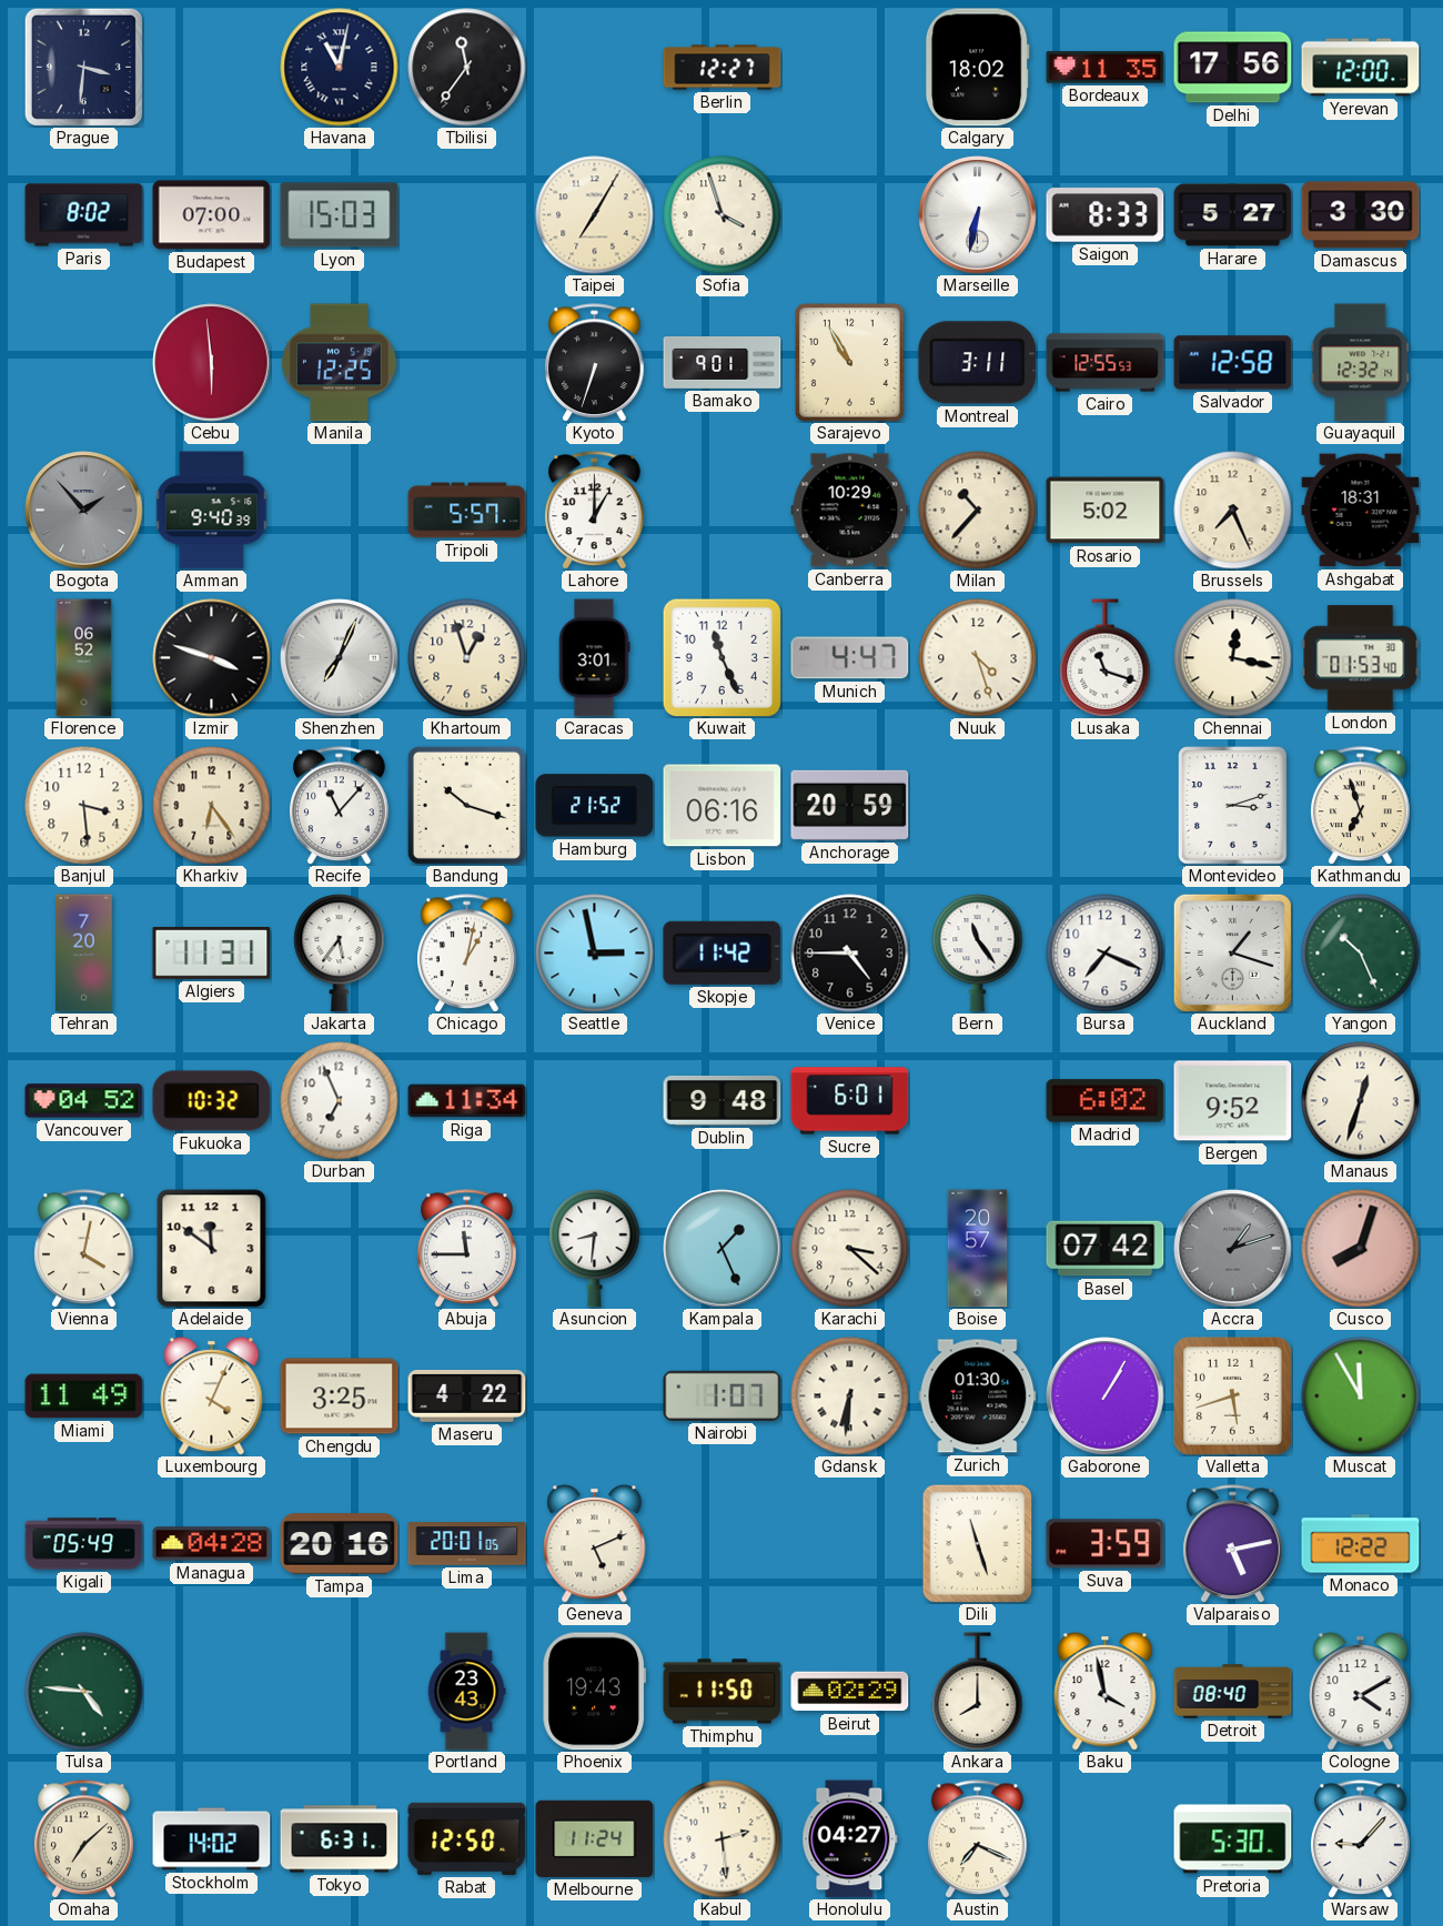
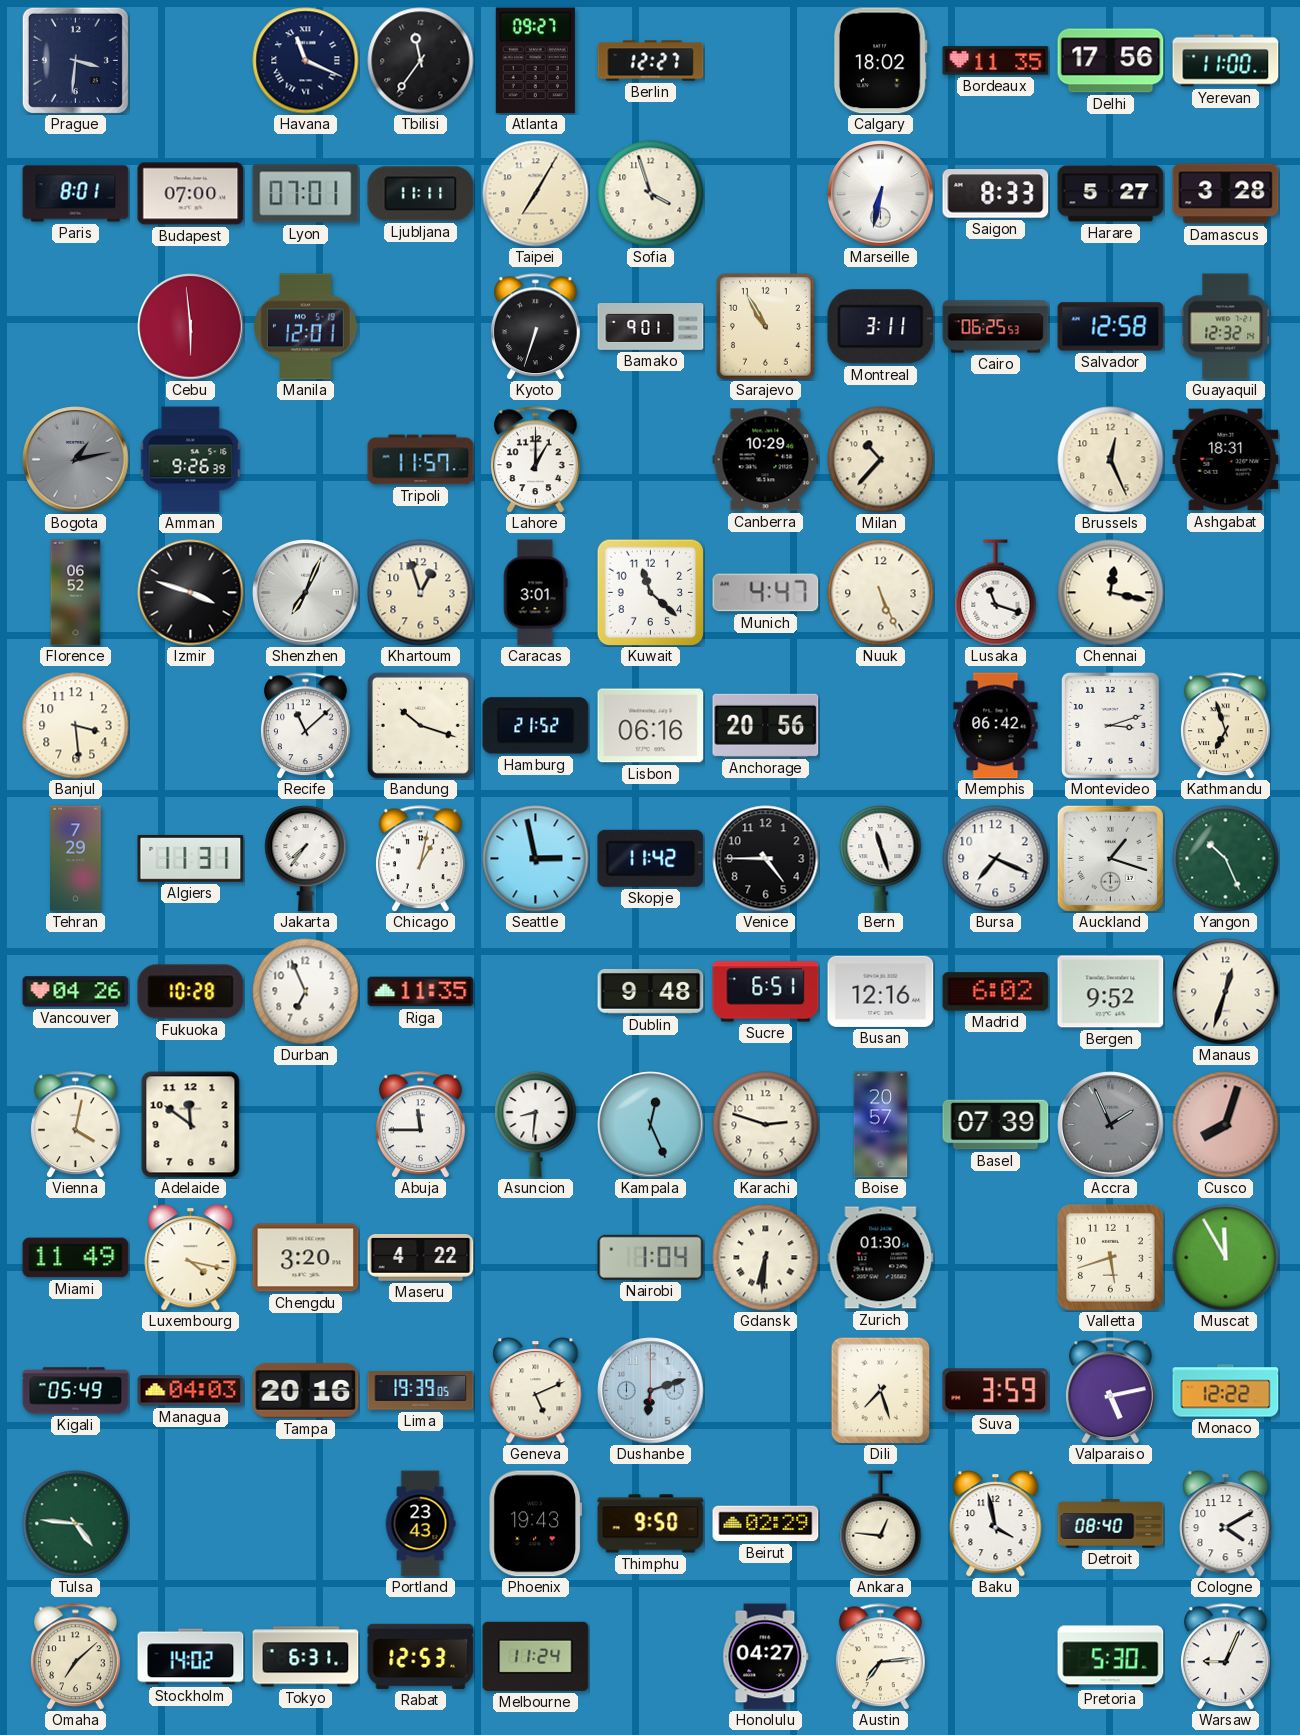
Havana: 11:02 -> 11:19 (306, 61)
Atlanta: none -> 09:27 (535, 61)
Yerevan: 12:00 -> 11:00 (1226, 61)
Paris: 8:02 -> 8:01 (76, 194)
Lyon: 15:03 -> 07:01 (306, 194)
Ljubljana: none -> 11:11 (421, 194)
Damascus: 3:30 -> 3:28 (1226, 194)
Manila: 12:25 -> 12:01 (306, 327)
Cairo: 12:55 -> 06:25 (996, 327)
Bogota: 1:53 -> 1:13 (76, 460)
Amman: 9:40 -> 9:26 (191, 460)
Tripoli: 5:57 -> 11:57 (421, 460)
Rosario: 5:02 -> none (1106, 511)
Brussels: 7:26 -> 12:26 (1111, 460)
Kuwait: 11:26 -> 11:22 (650, 592)
Nuuk: 4:27 -> 5:26 (881, 593)
London: 01:53 -> none (1361, 658)
Kharkiv: 6:24 -> none (212, 806)
Recife: 11:07 -> 11:08 (306, 726)
Anchorage: 20:59 -> 20:56 (766, 725)
Memphis: none -> 06:42 (996, 726)
Tehran: 7:20 -> 7:29 (76, 859)
Jakarta: 5:36 -> 7:36 (306, 858)
Bern: 11:24 -> 11:27 (881, 858)
Vancouver: 04:52 -> 04:26 (76, 992)
Fukuoka: 10:32 -> 10:28 (191, 992)
Riga: 11:34 -> 11:35 (421, 992)
Sucre: 6:01 -> 6:51 (766, 992)
Busan: none -> 12:16 (881, 991)
Kampala: 1:26 -> 12:26 (651, 1125)
Karachi: 3:22 -> 2:48 (766, 1125)
Basel: 07:42 -> 07:39 (996, 1125)
Accra: 1:12 -> 1:56 (1111, 1125)
Luxembourg: 4:04 -> 4:17 (191, 1258)
Chengdu: 3:25 -> 3:20 (306, 1258)
Nairobi: 1:07 -> 1:04 (651, 1257)
Gaborone: 1:05 -> none (1106, 1396)
Managua: 04:28 -> 04:03 (191, 1391)
Lima: 20:01 -> 19:39 (421, 1391)
Dushanbe: none -> 6:12 (651, 1391)
Dili: 11:27 -> 7:27 (881, 1390)
Thimphu: 11:50 -> 9:50 (651, 1524)
Ankara: 8:00 -> 12:46 (881, 1524)
Rabat: 12:50 -> 12:53 (421, 1656)
Kabul: 2:29 -> none (723, 1839)
Austin: 7:19 -> 7:14 (881, 1657)
Warsaw: 9:07 -> 9:04 (1226, 1657)
